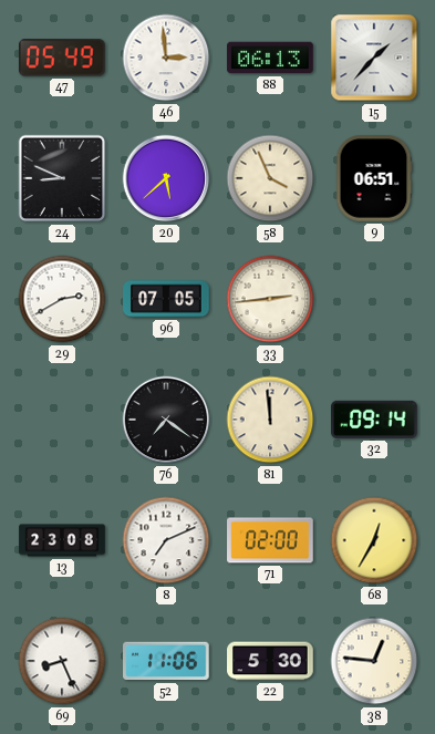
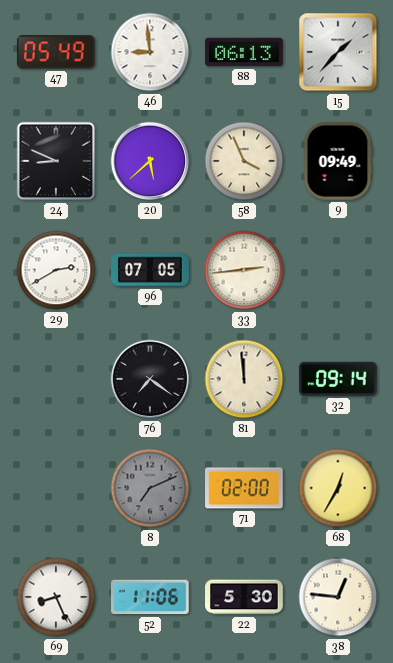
46: 2:59 -> 8:59 (150, 52)
9: 06:51 -> 09:49 (338, 161)
13: 23:08 -> none (62, 540)
8 dial: white -> grey (150, 488)
